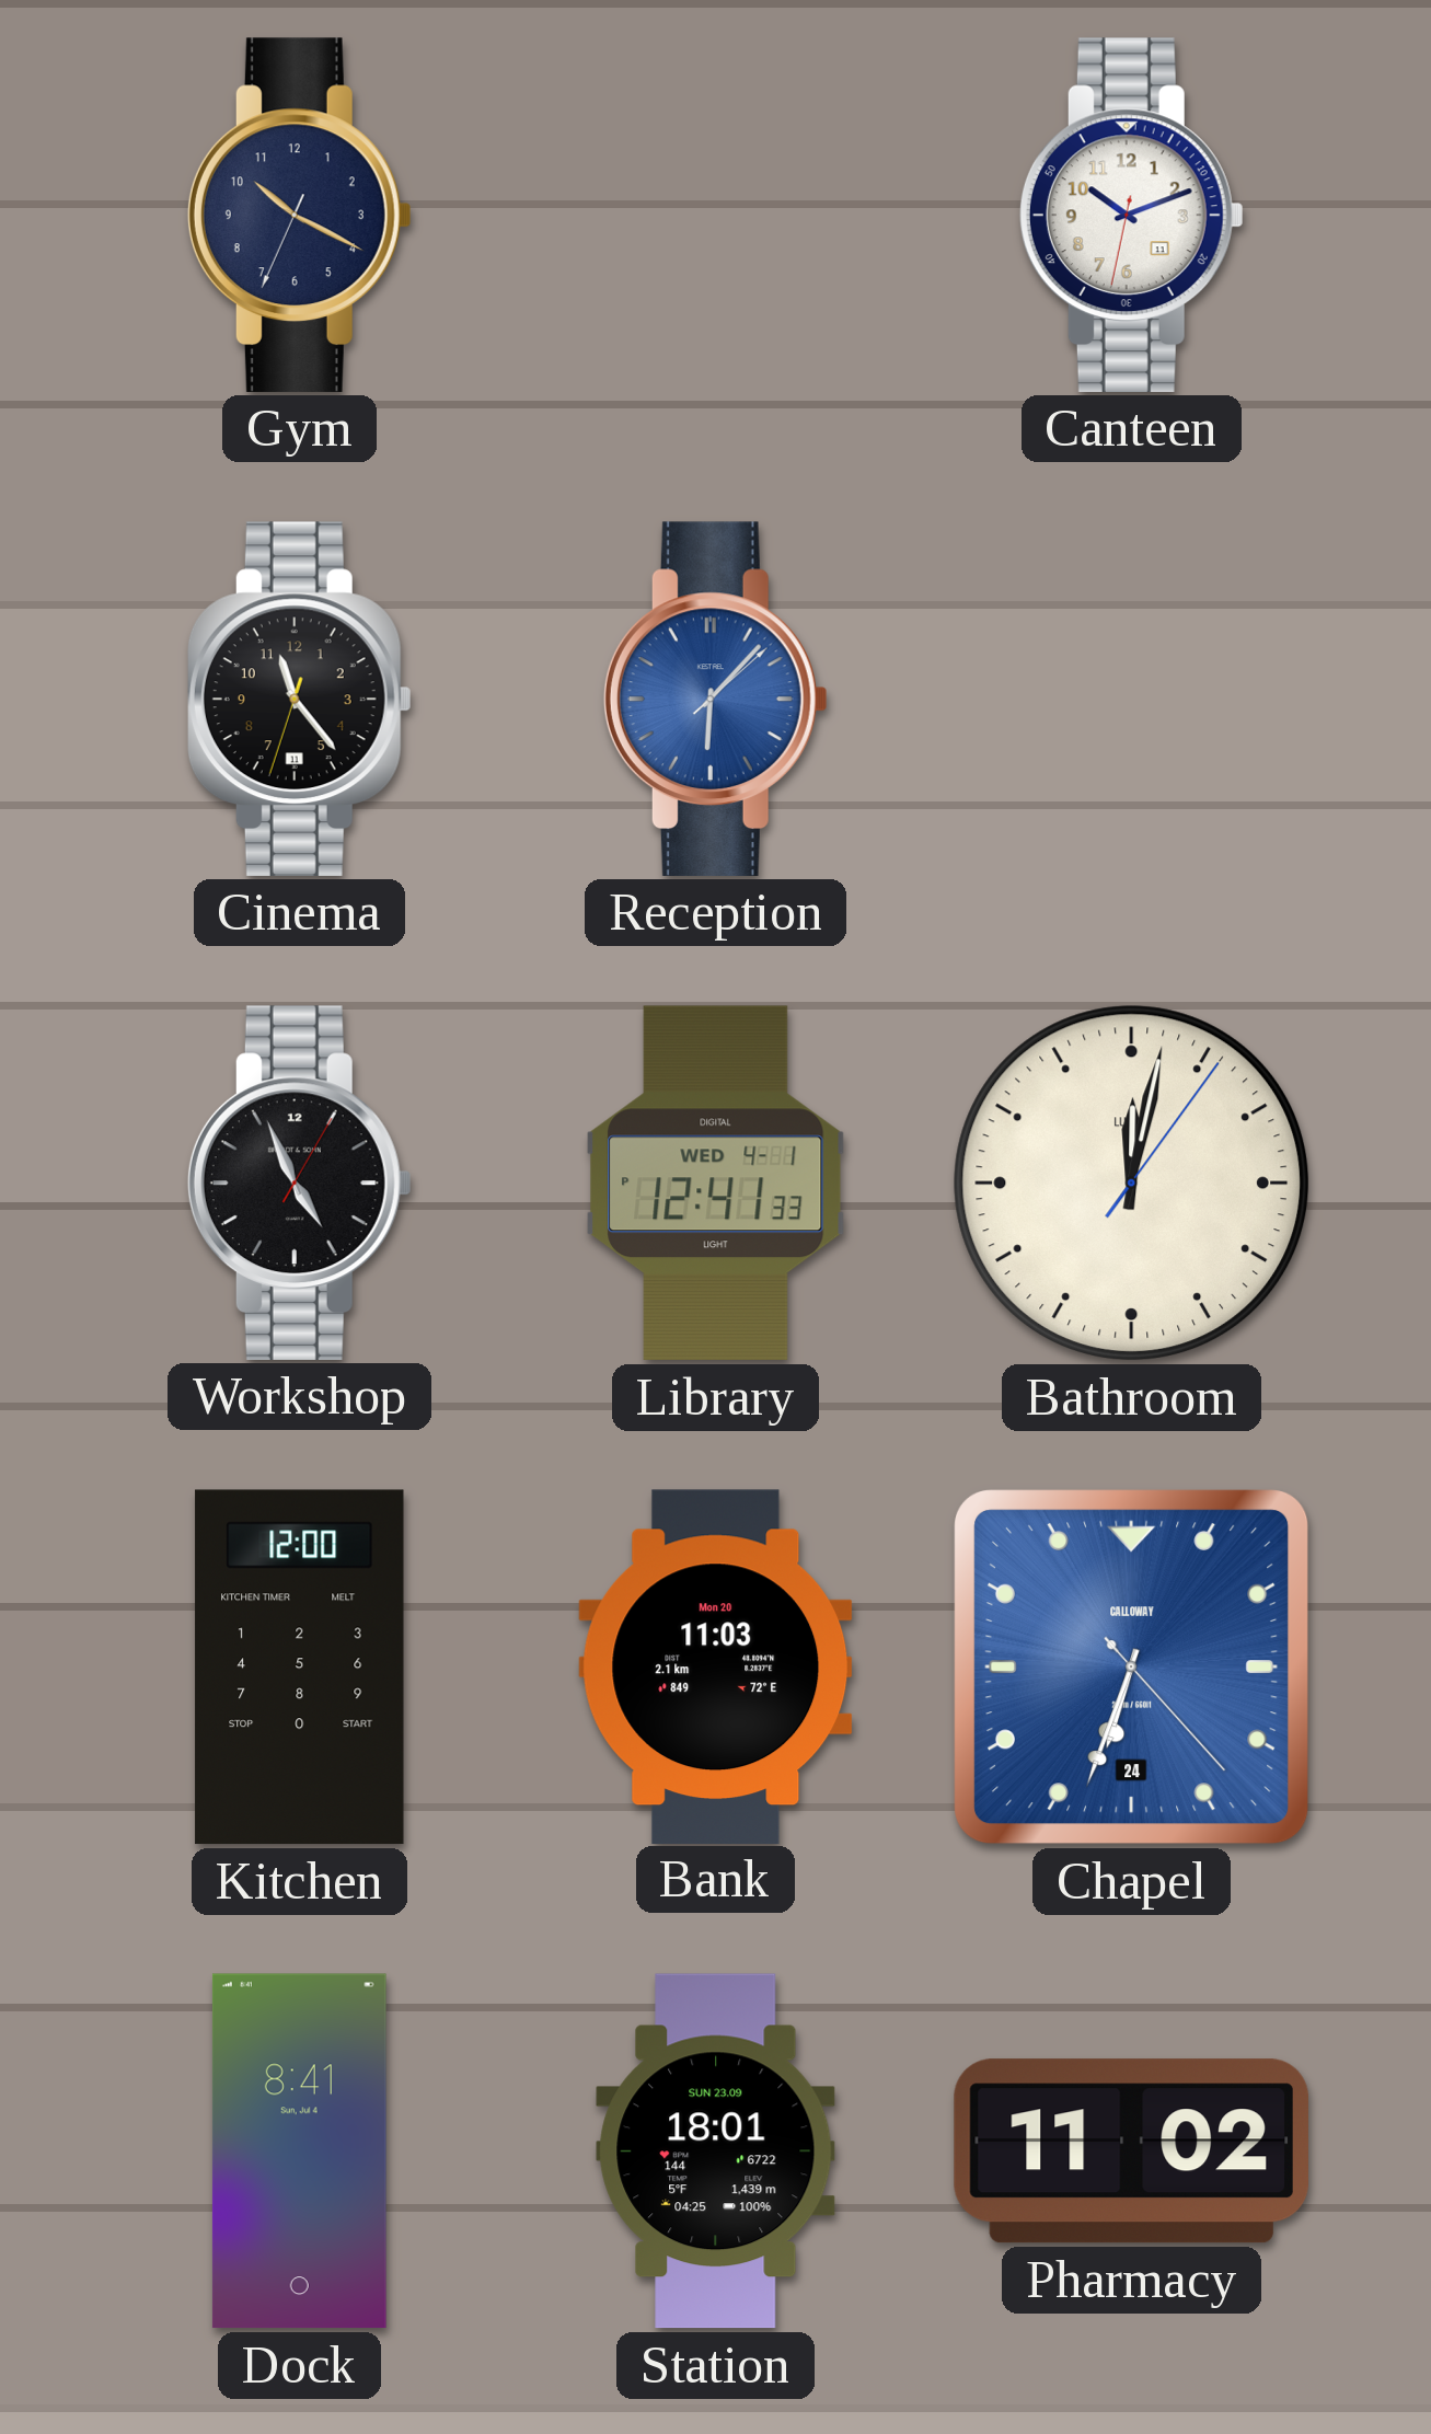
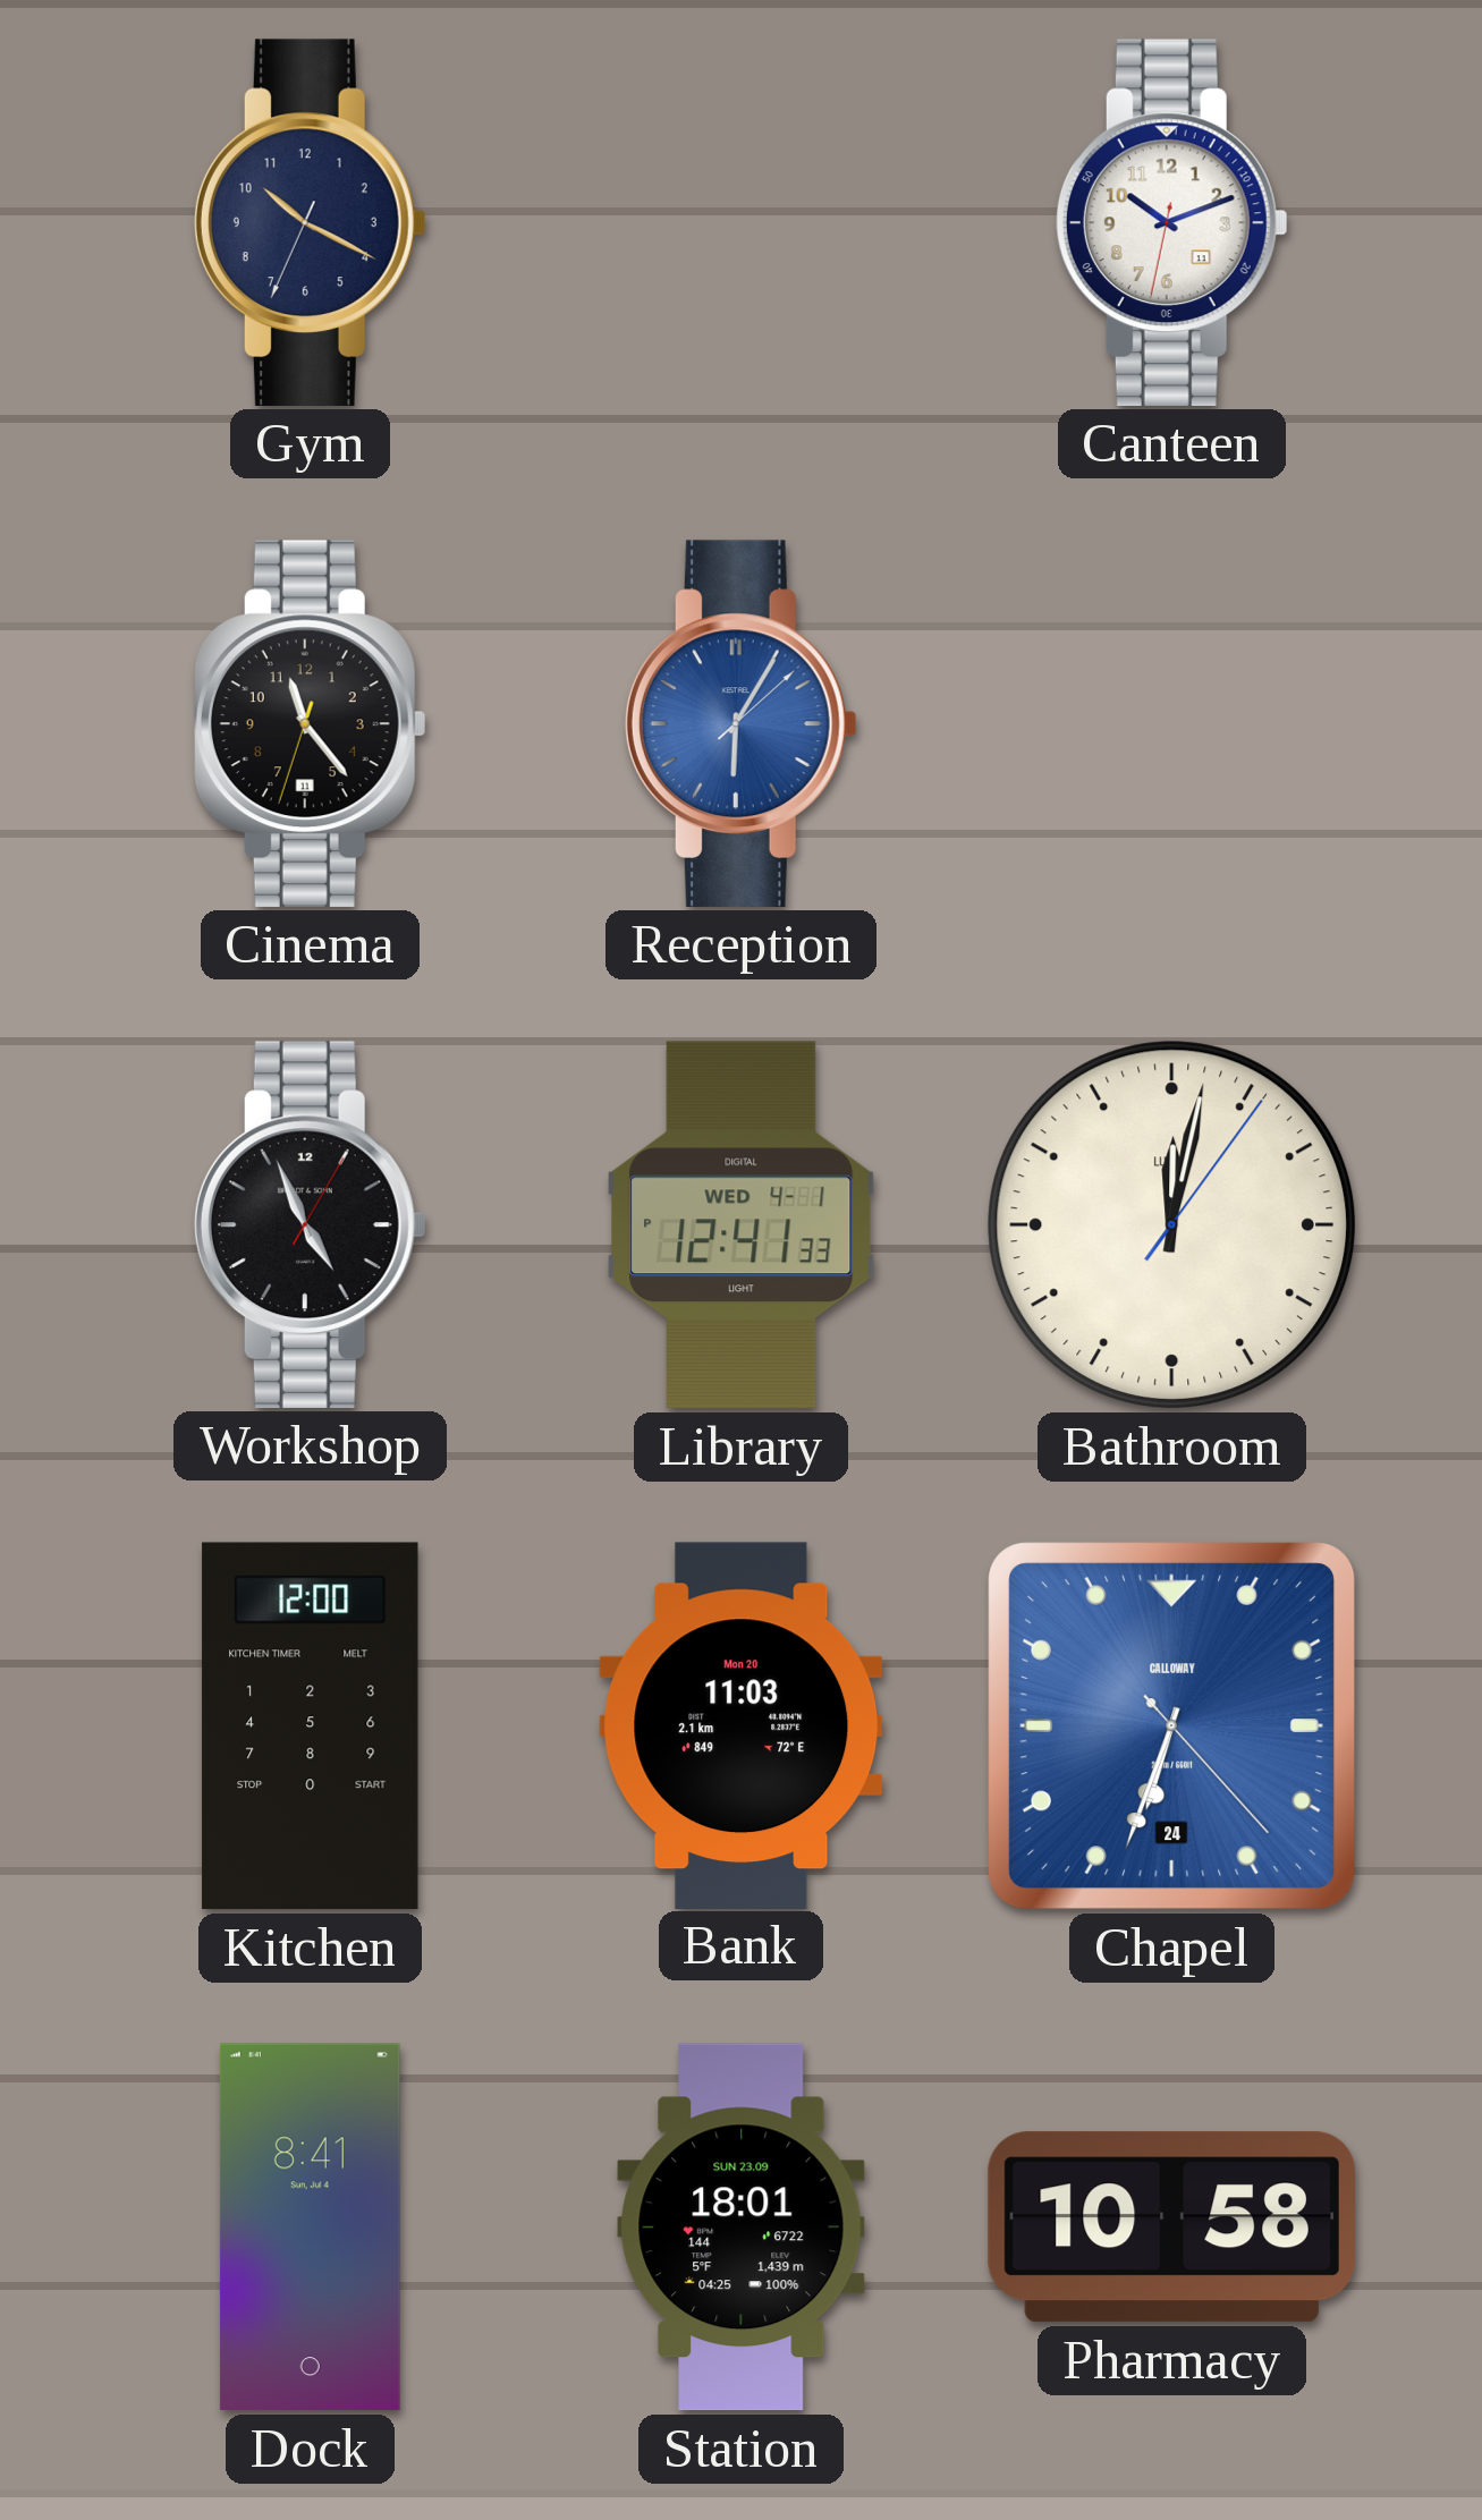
Reception: 6:07 -> 6:05 (740, 723)
Pharmacy: 11:02 -> 10:58 (1171, 2228)
